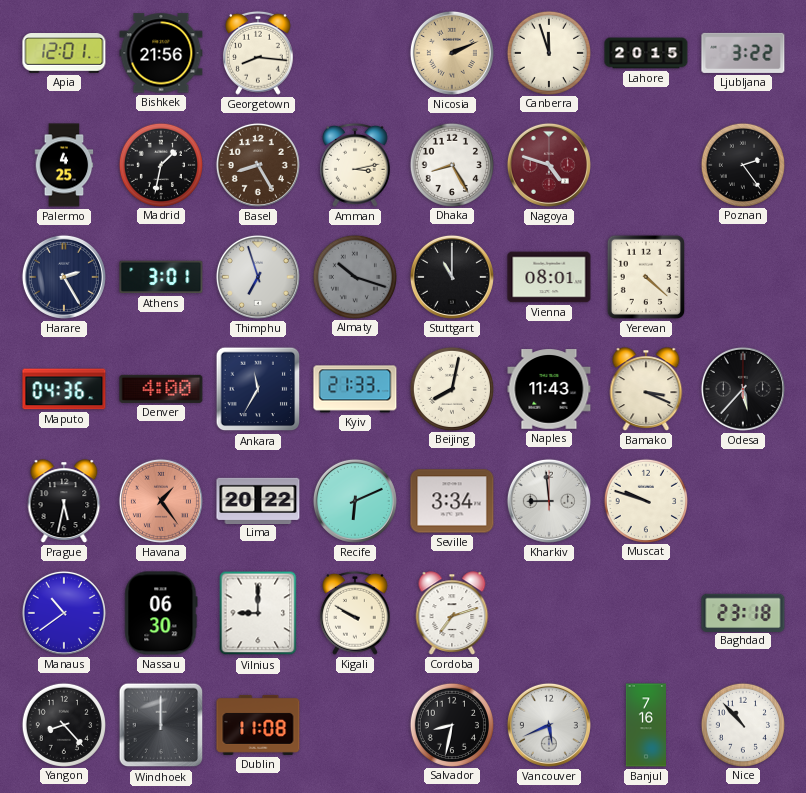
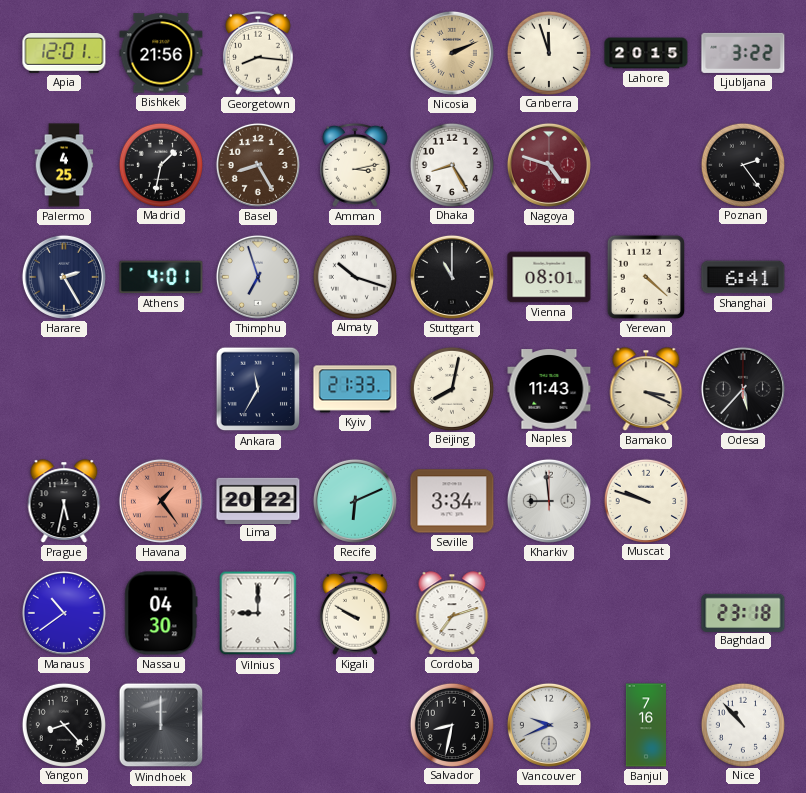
Athens: 3:01 -> 4:01 (161, 277)
Almaty dial: grey -> white (354, 276)
Shanghai: none -> 6:41 (743, 277)
Maputo: 04:36 -> none (64, 389)
Denver: 4:00 -> none (161, 389)
Nassau: 06:30 -> 04:30 (161, 613)
Dublin: 11:08 -> none (258, 725)
Vancouver: 5:41 -> 9:41 (549, 725)
